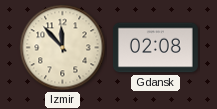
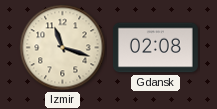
Izmir: 11:53 -> 11:18 (63, 48)
